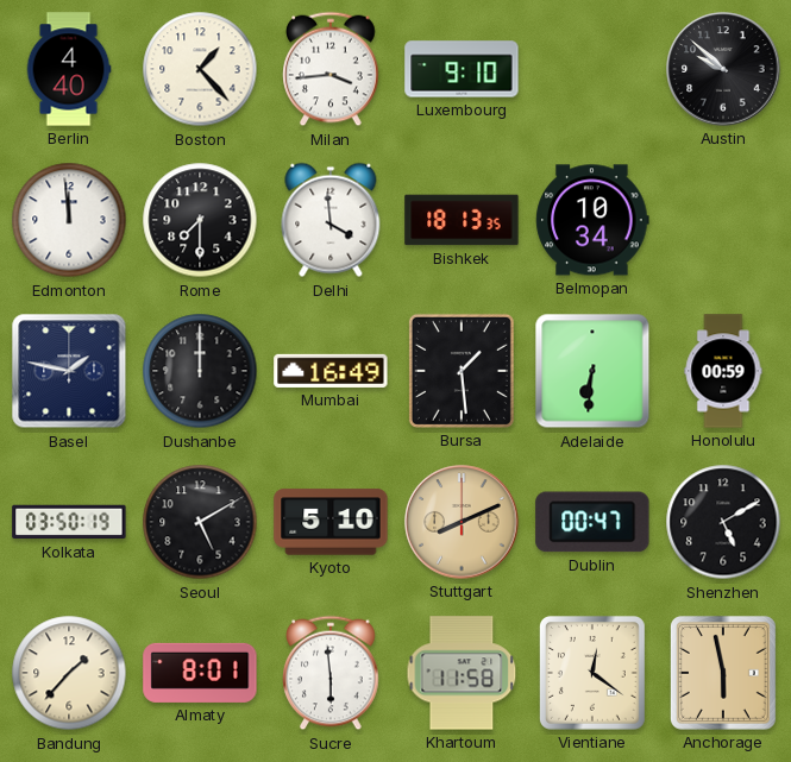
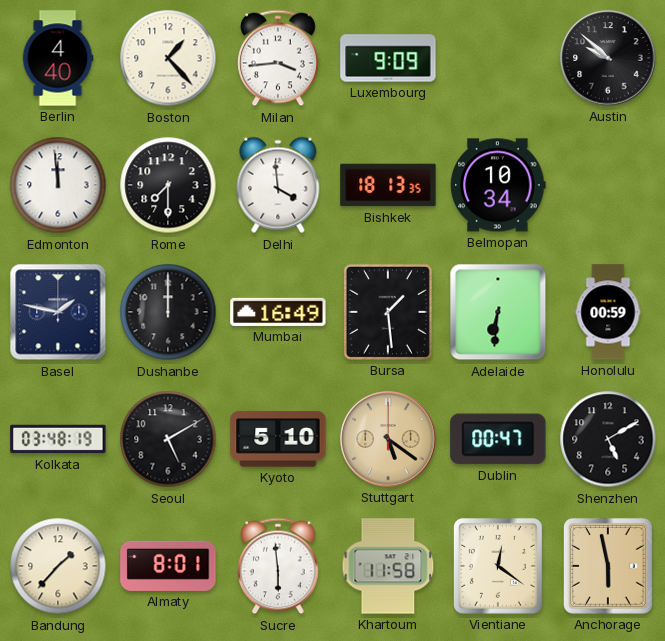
Luxembourg: 9:10 -> 9:09 (388, 58)
Kolkata: 03:50 -> 03:48 (58, 439)
Stuttgart: 8:11 -> 5:21 (388, 439)
